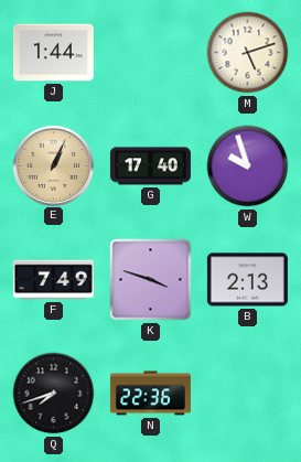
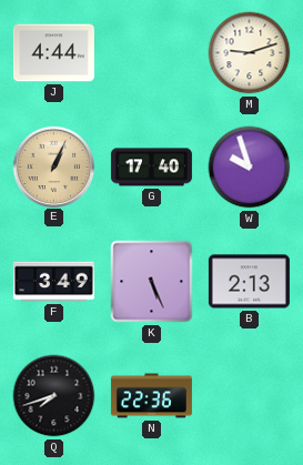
J: 1:44 -> 4:44 (53, 53)
M: 5:12 -> 9:12 (250, 53)
F: 7:49 -> 3:49 (53, 282)
K: 3:48 -> 5:26 (152, 282)
